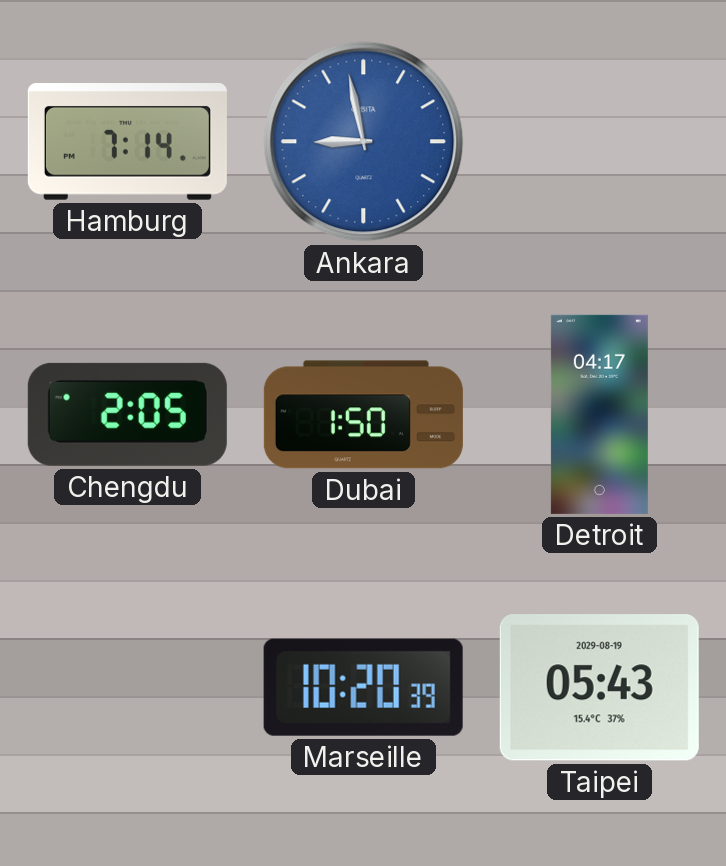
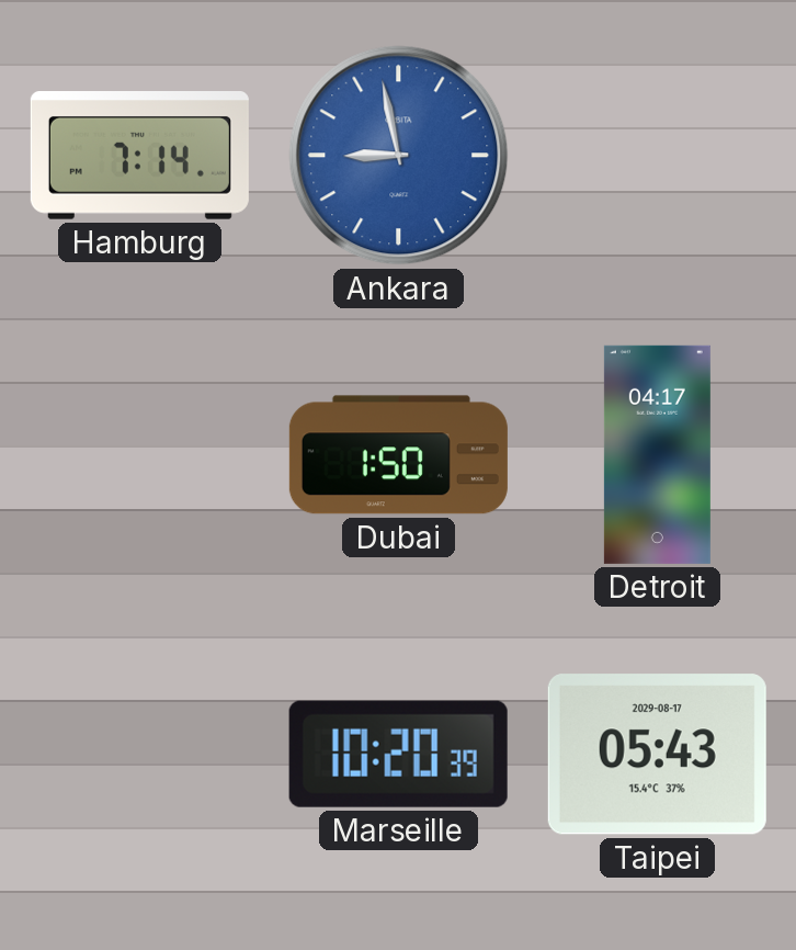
Chengdu: 2:05 -> none (127, 414)
Taipei date: 2029-08-19 -> 2029-08-17 (657, 755)
